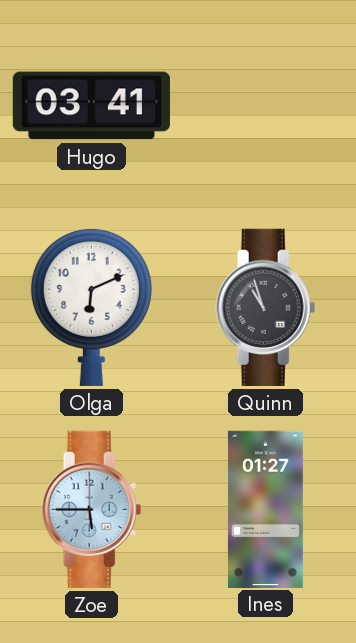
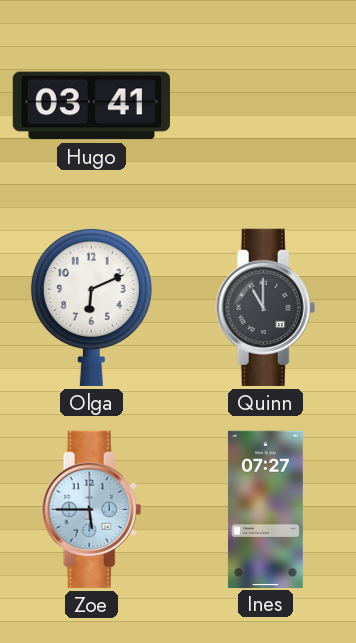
Quinn: 10:57 -> 11:00 (266, 307)
Ines: 01:27 -> 07:27 (265, 509)
